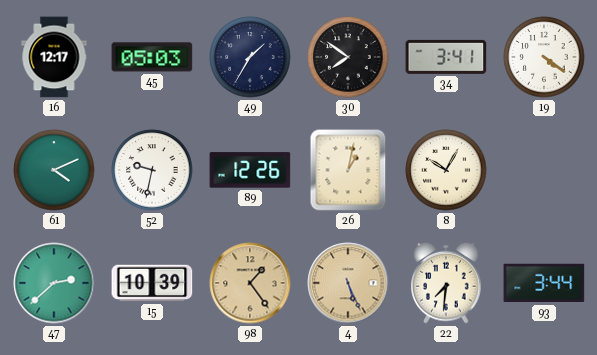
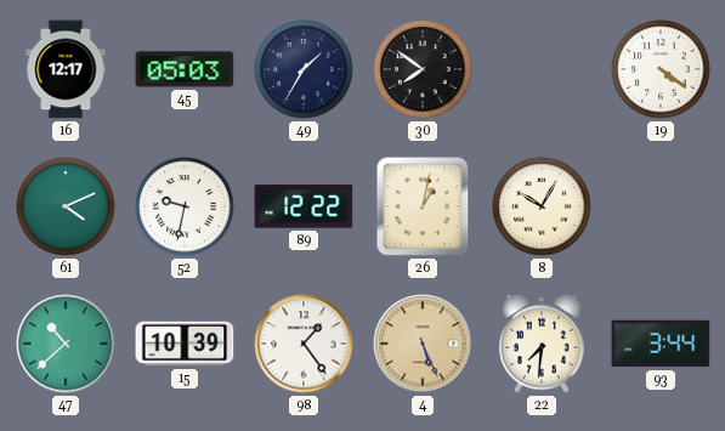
34: 3:41 -> none (446, 57)
89: 12:26 -> 12:22 (304, 206)
47: 2:38 -> 10:38 (66, 344)
98 dial: champagne -> white (304, 344)
